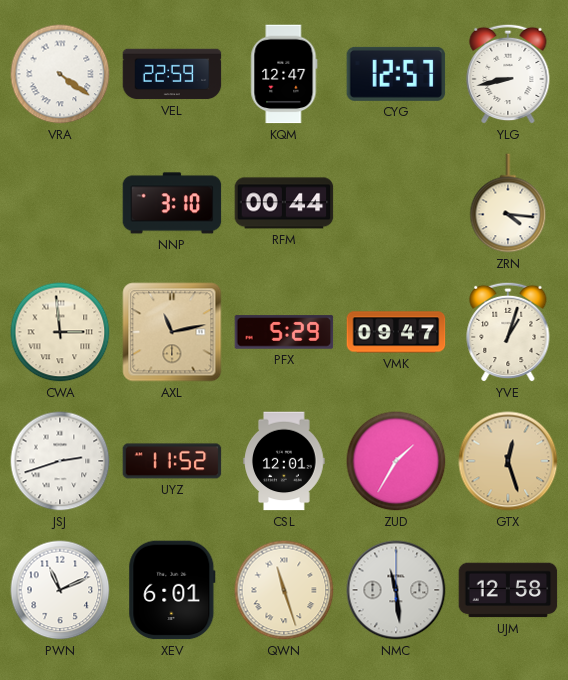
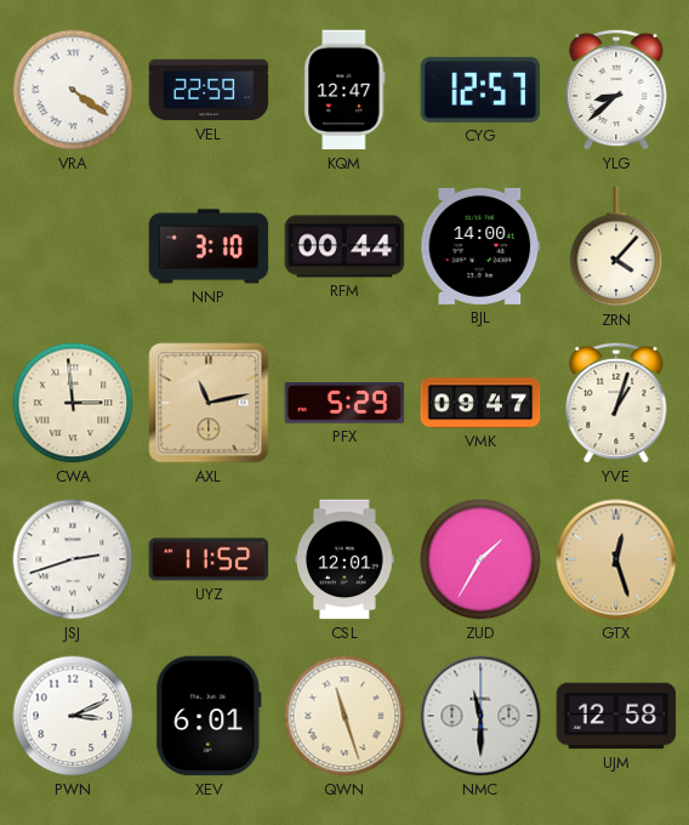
YLG: 8:43 -> 8:38 (616, 90)
BJL: none -> 14:00 (480, 246)
ZRN: 4:16 -> 4:07 (616, 246)
PWN: 11:11 -> 3:11 (73, 716)
NMC: 11:29 -> 11:30 (480, 716)
